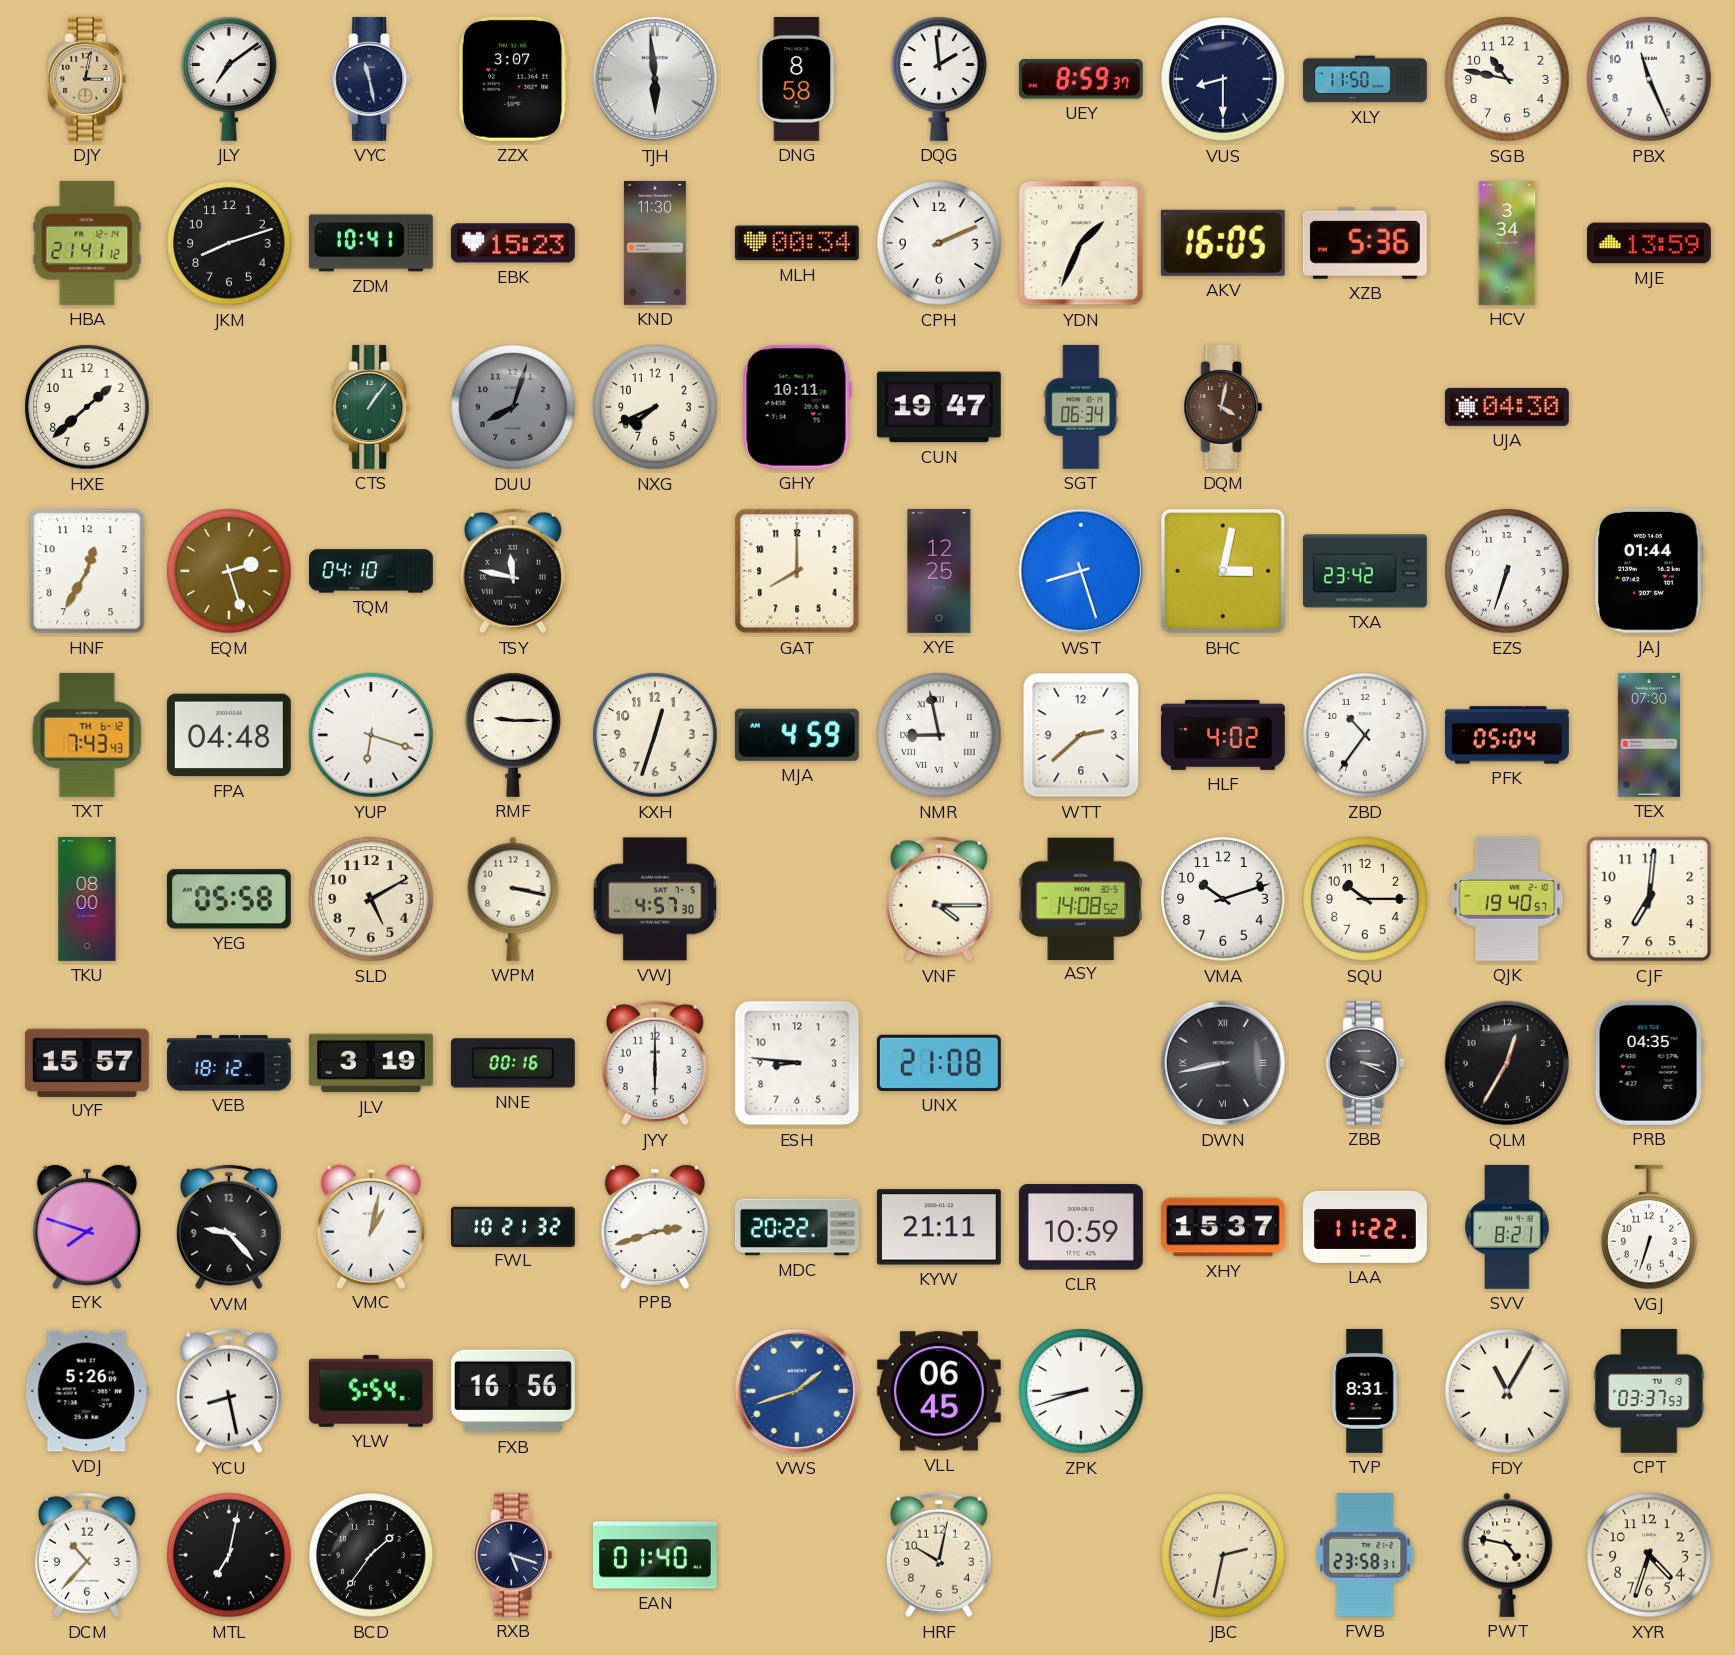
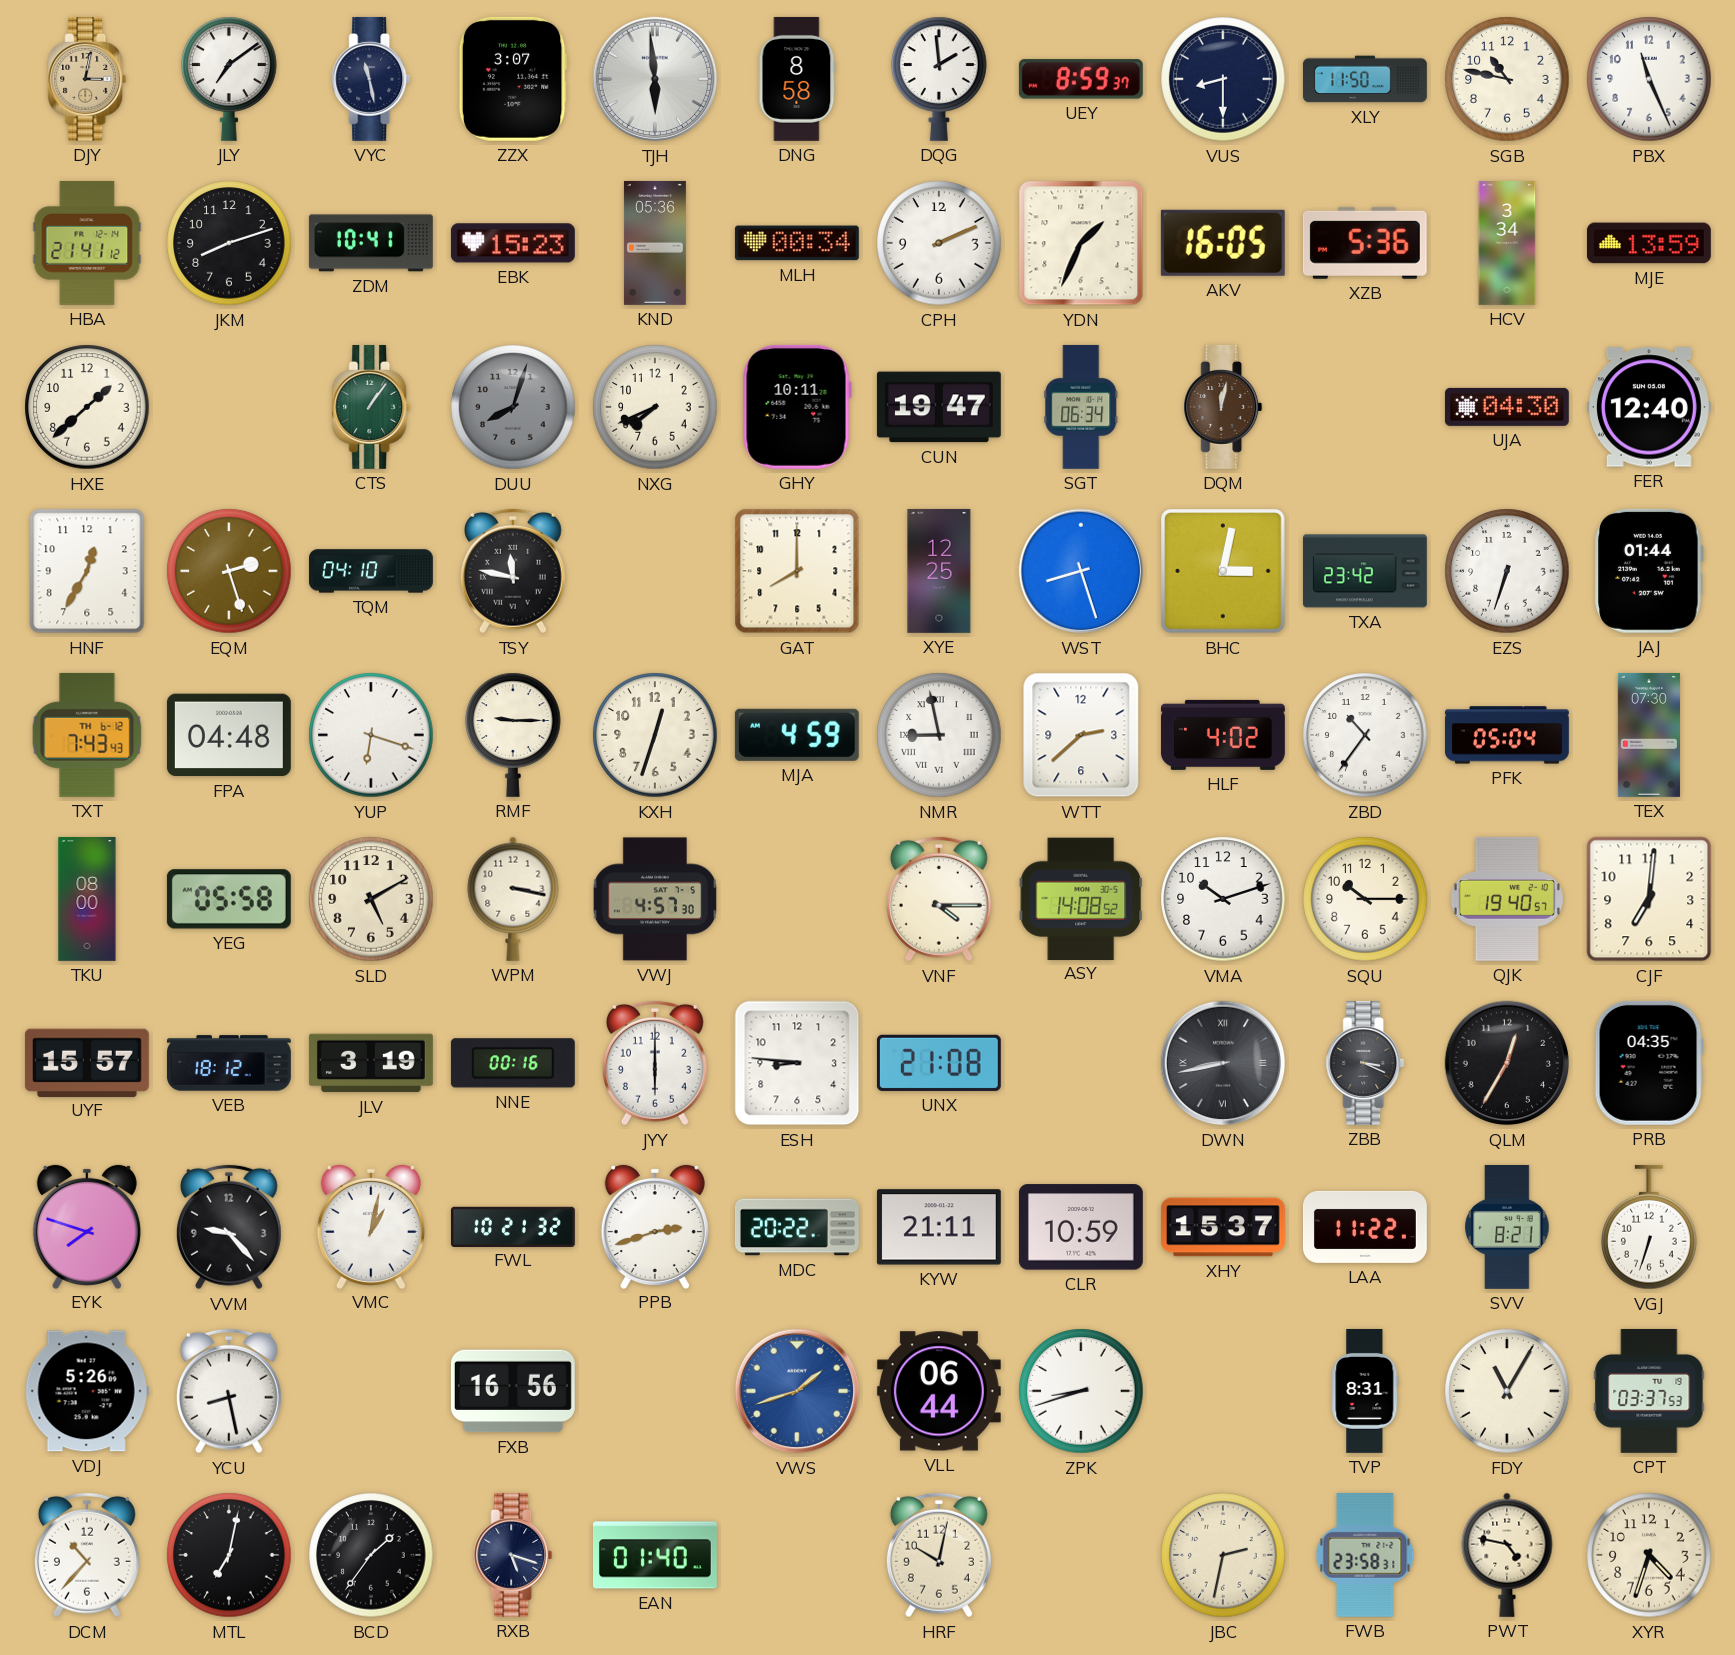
KND: 11:30 -> 05:36 (655, 243)
DQM: 4:02 -> 12:02 (1223, 407)
FER: none -> 12:40 (1649, 407)
YLW: 5:54 -> none (371, 1391)
VLL: 06:45 -> 06:44 (939, 1391)
